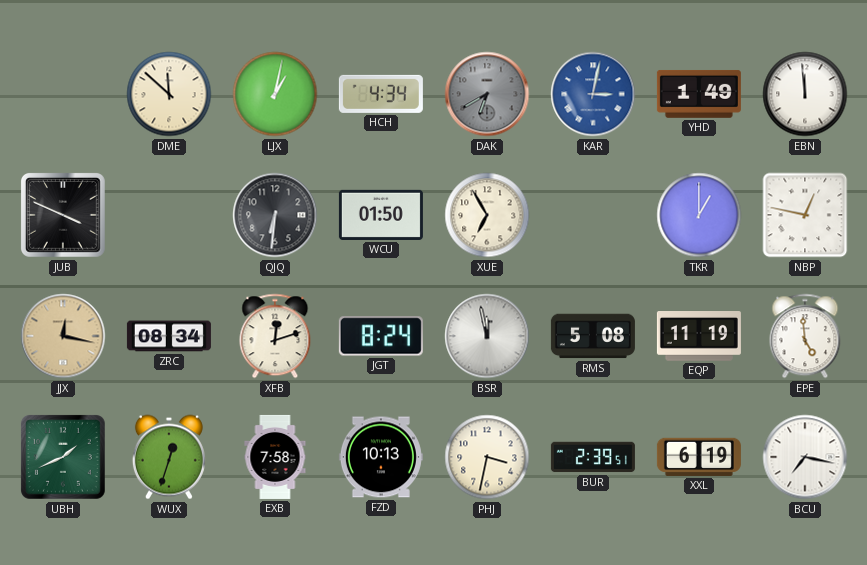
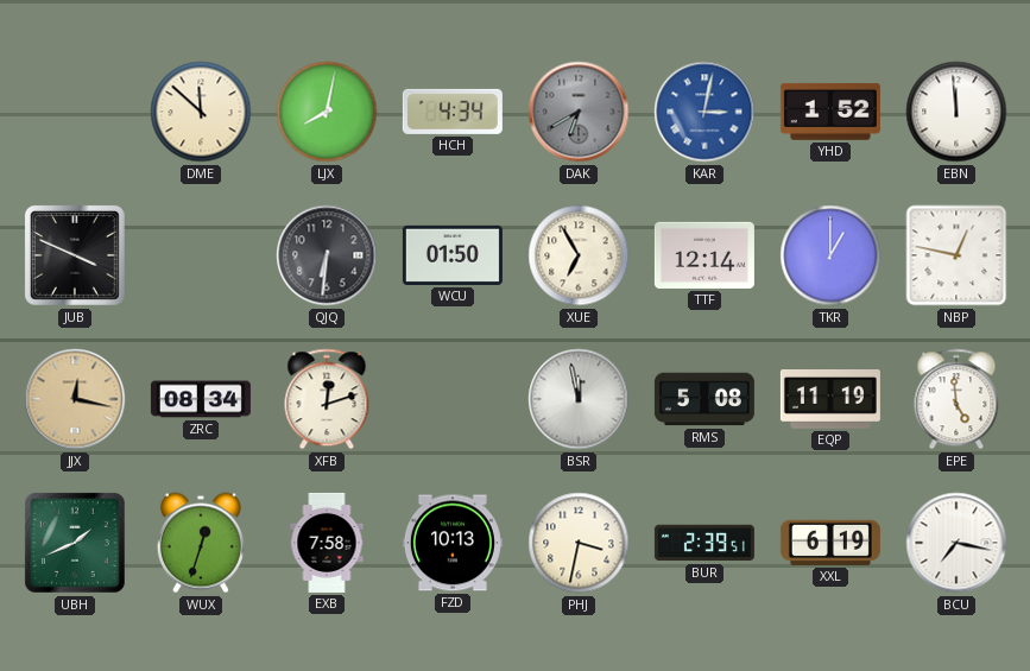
LJX: 1:02 -> 8:02 (327, 112)
YHD: 1:49 -> 1:52 (830, 112)
TTF: none -> 12:14 (704, 255)
JGT: 8:24 -> none (381, 336)
